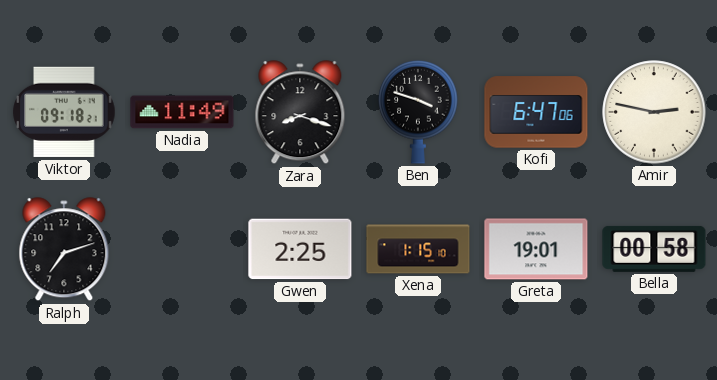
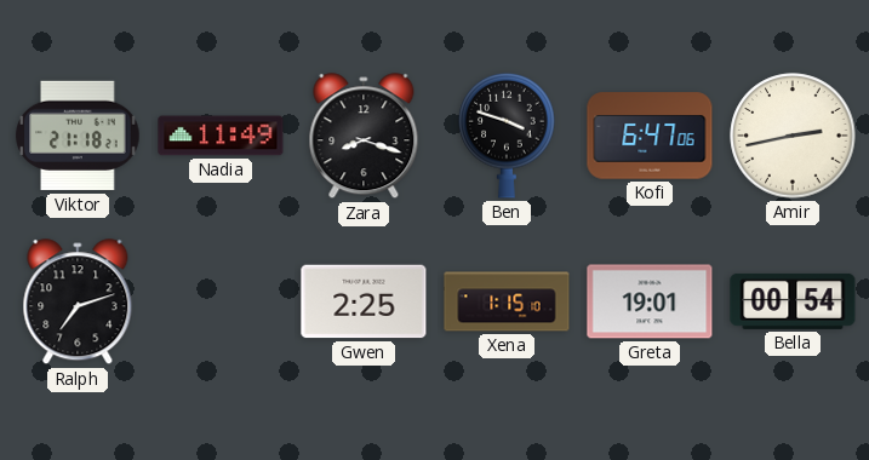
Viktor: 09:18 -> 21:18 (78, 136)
Amir: 2:47 -> 2:43 (793, 136)
Bella: 00:58 -> 00:54 (793, 301)
